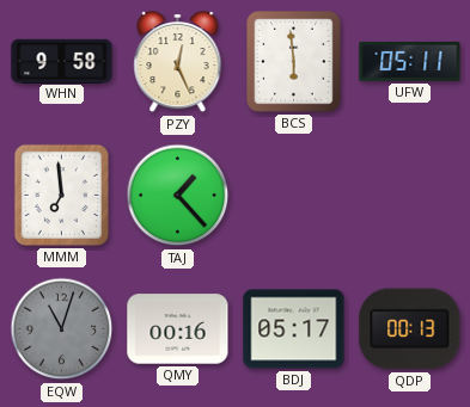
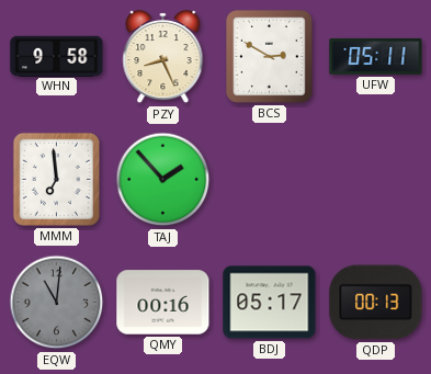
PZY: 12:26 -> 8:26 (163, 57)
BCS: 5:59 -> 2:50 (270, 57)
TAJ: 1:23 -> 1:53 (163, 180)
EQW: 11:03 -> 11:01 (57, 303)
